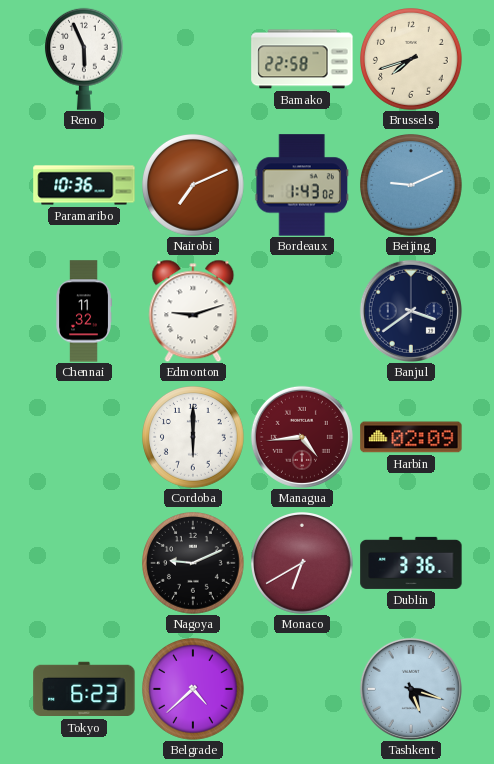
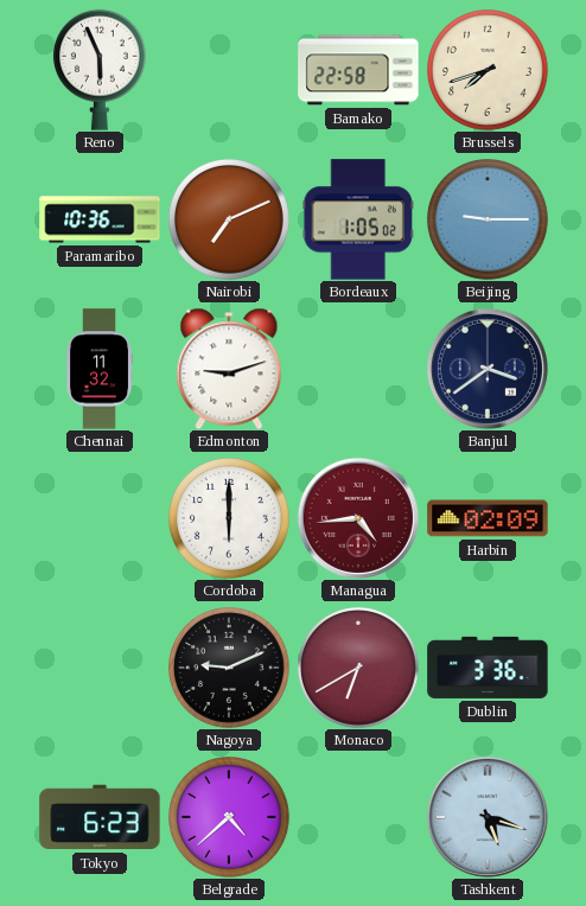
Bordeaux: 1:43 -> 1:05 (357, 219)
Beijing: 9:11 -> 9:15 (489, 221)
